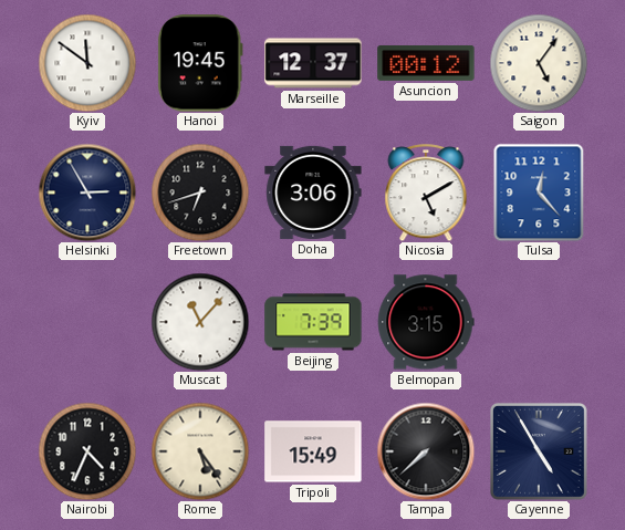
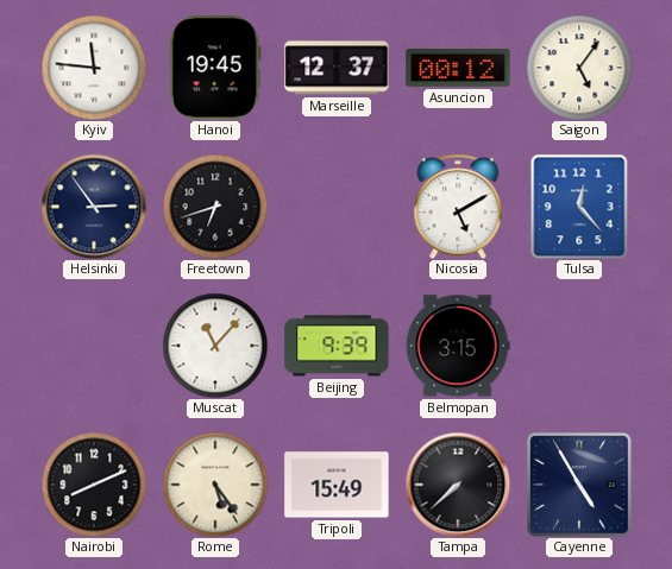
Kyiv: 11:51 -> 11:46 (94, 68)
Helsinki: 2:55 -> 2:54 (94, 207)
Doha: 3:06 -> none (313, 193)
Beijing: 7:39 -> 9:39 (337, 346)
Nairobi: 4:34 -> 8:11 (94, 485)
